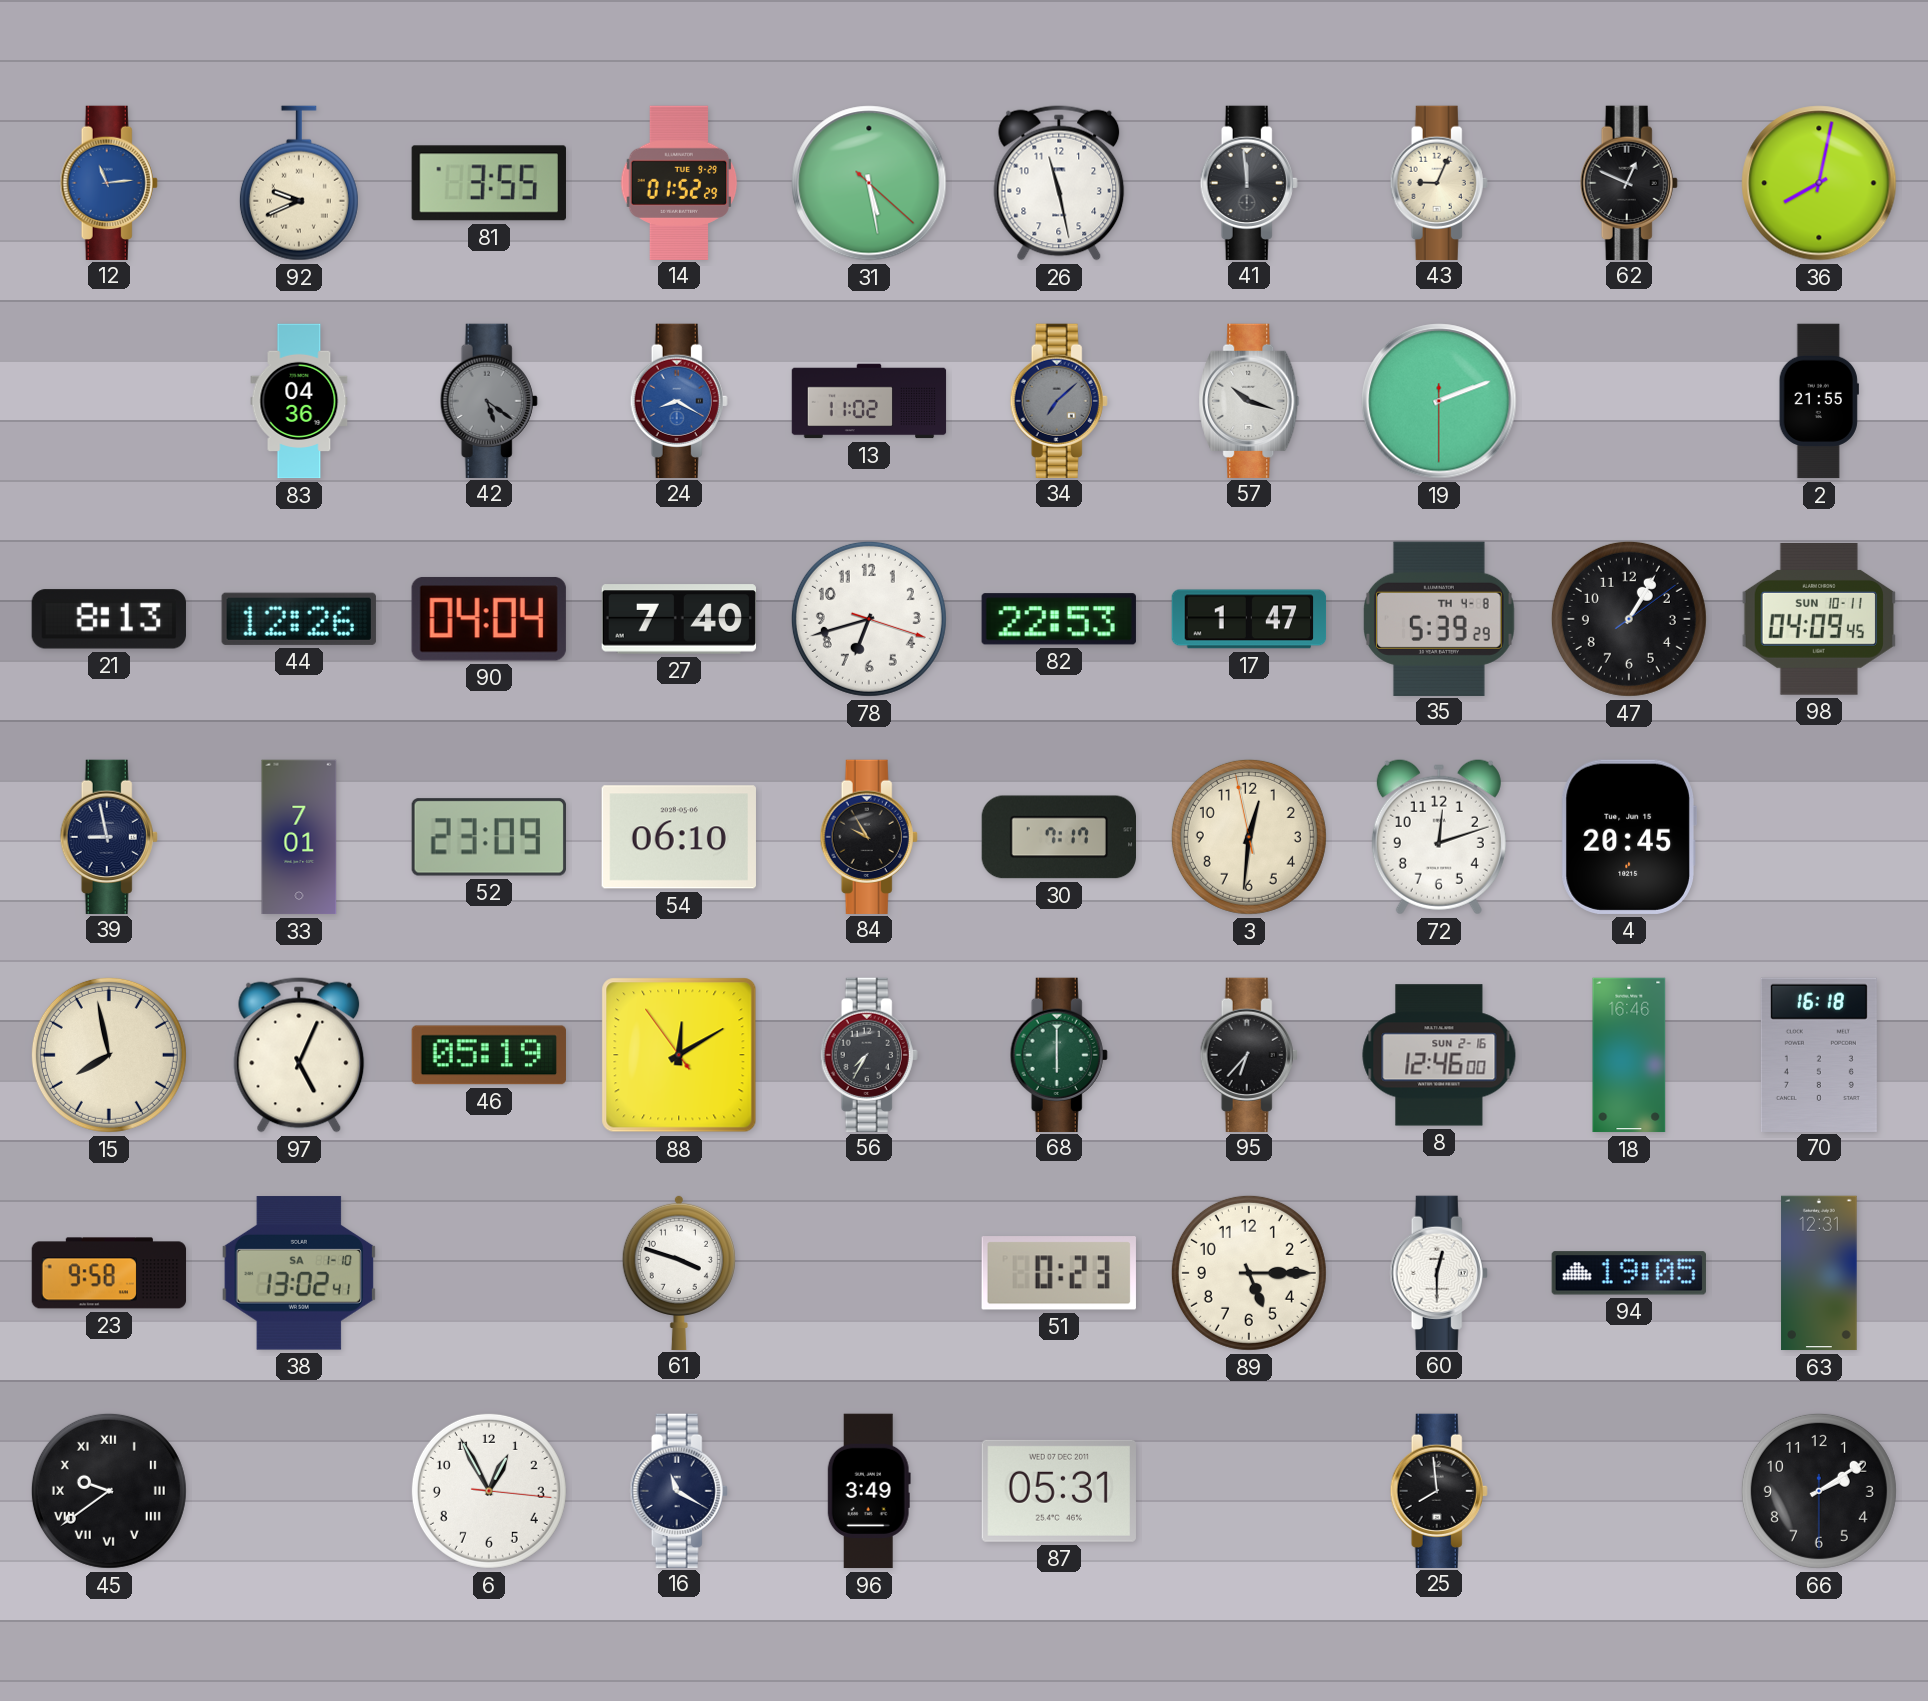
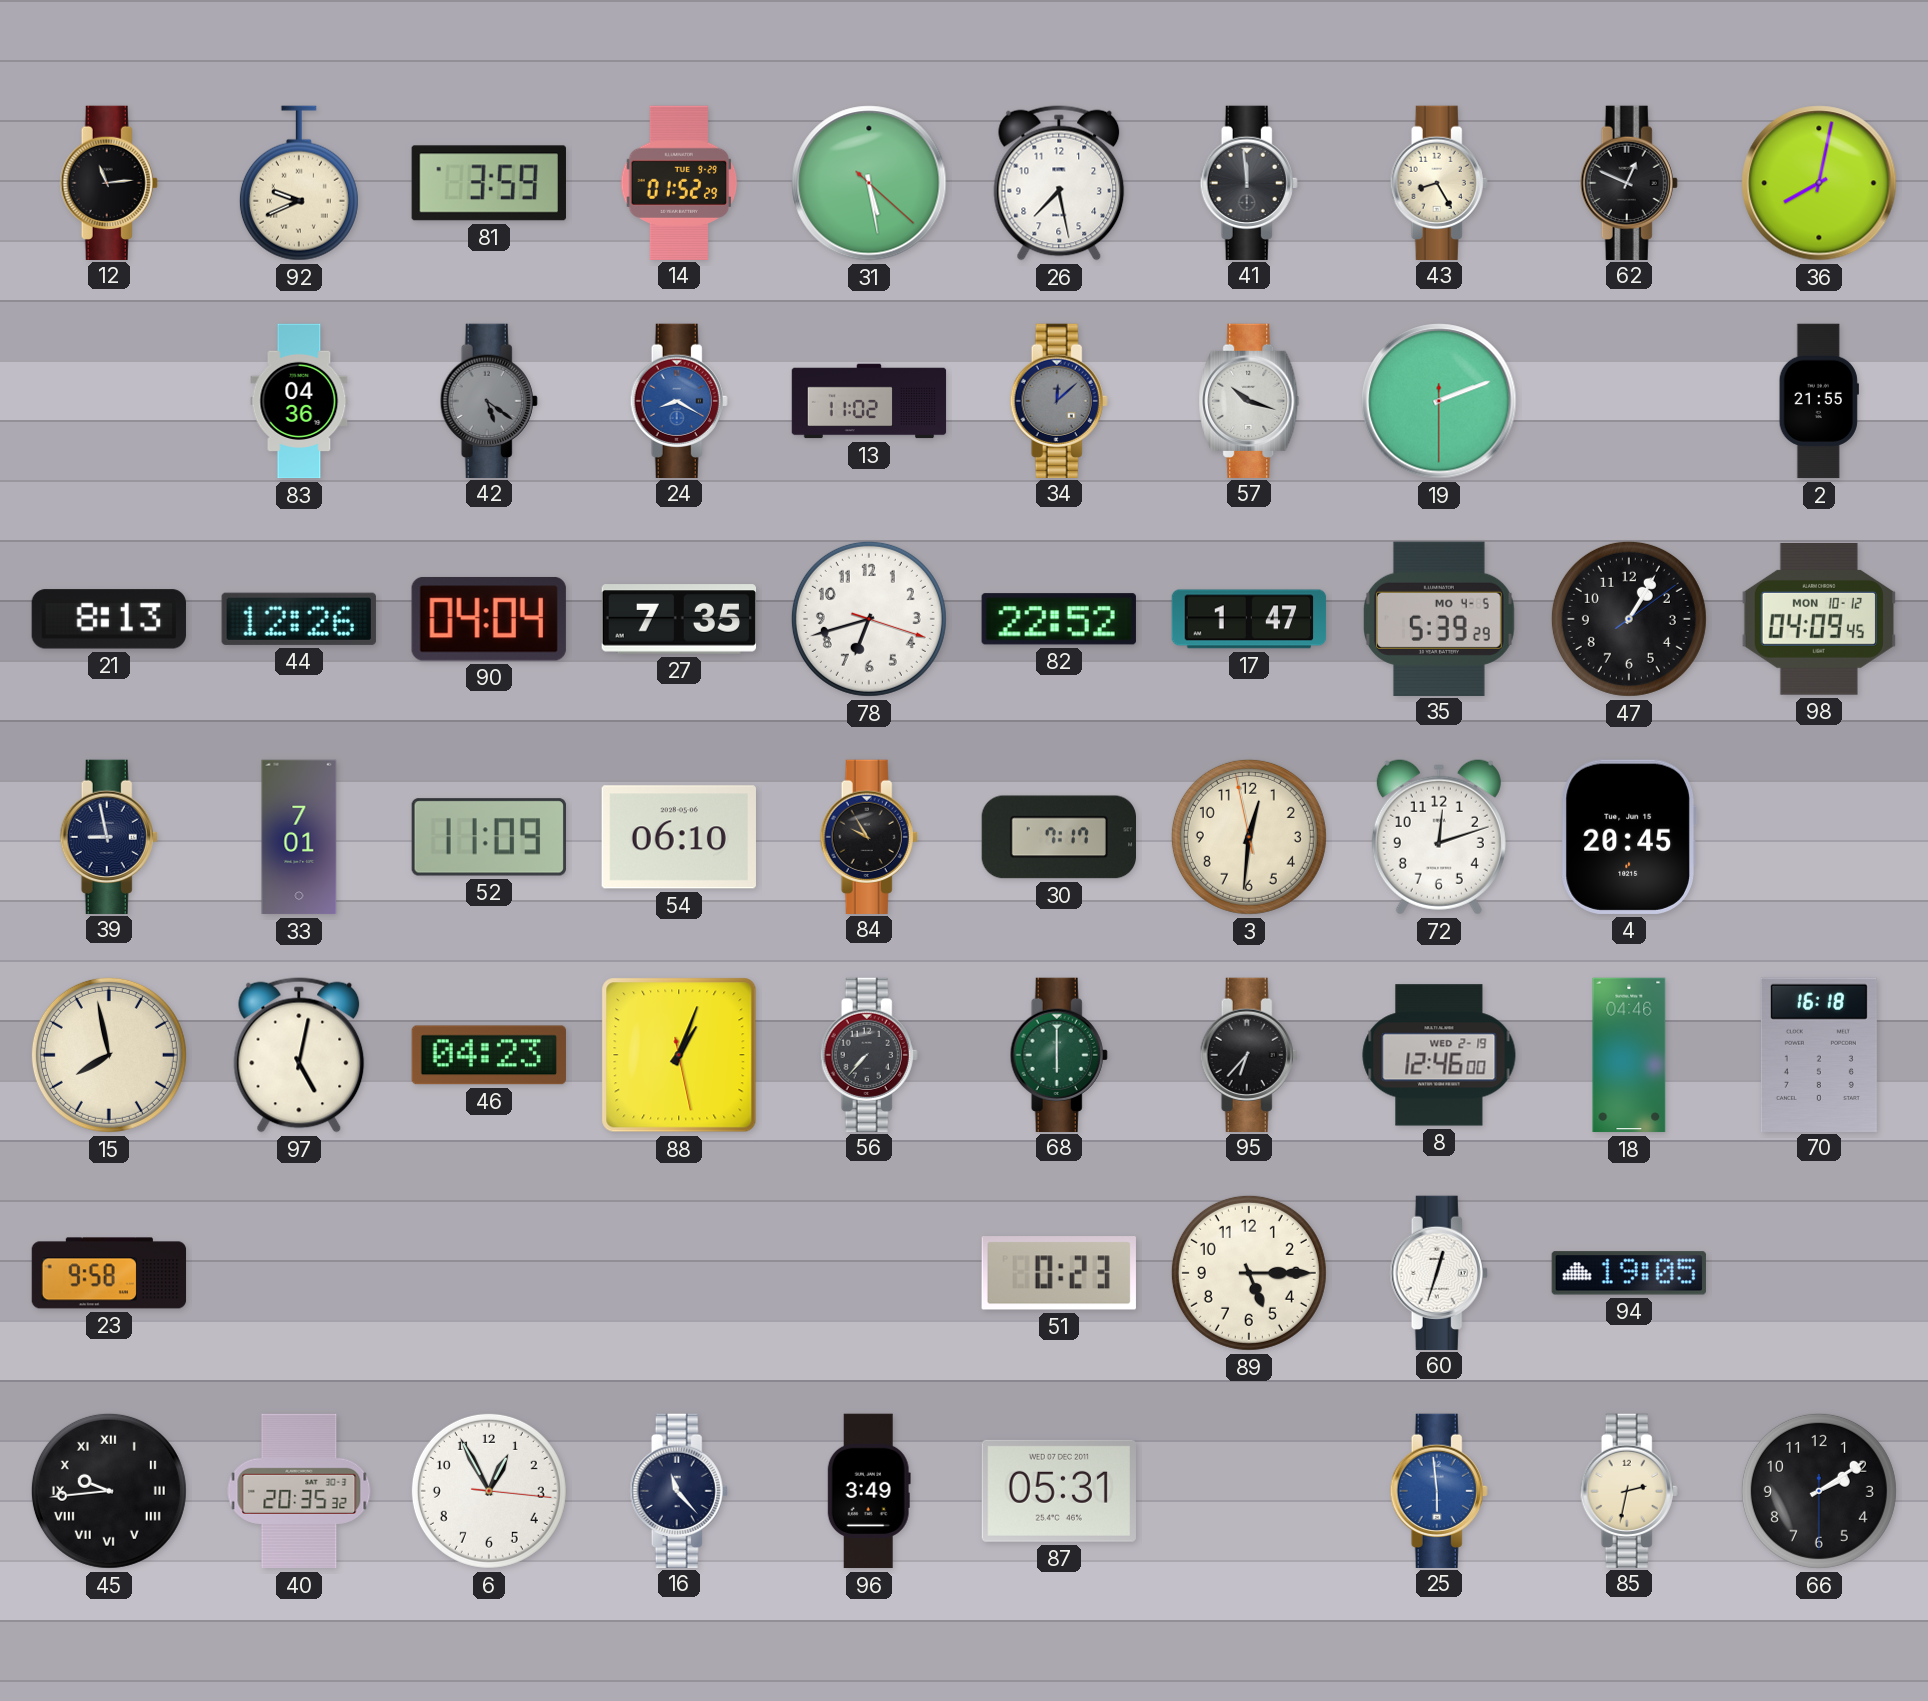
12 dial: blue -> black (109, 182)
81: 3:55 -> 3:59 (489, 183)
26: 11:28 -> 7:28 (1059, 183)
43: 9:04 -> 8:25 (1439, 182)
34: 7:08 -> 12:08 (1059, 400)
27: 7:40 -> 7:35 (678, 619)
82: 22:53 -> 22:52 (1059, 619)
35 date: TH 4-8 -> MO 4-5 (1439, 618)
98 date: SUN 10-11 -> MON 10-12 (1818, 620)
52: 23:09 -> 11:09 (488, 837)
97: 5:04 -> 5:02 (299, 1055)
46: 05:19 -> 04:23 (489, 1055)
88: 12:09 -> 1:03 (679, 1055)
56: 7:35 -> 7:37 (869, 1054)
8 date: SUN 2-16 -> WED 2-19 (1439, 1055)
18: 16:46 -> 04:46 (1629, 1055)
38: 13:02 -> none (299, 1273)
61: 3:48 -> none (679, 1272)
60: 12:30 -> 12:33 (1439, 1272)
63: 12:31 -> none (1819, 1273)
45: 9:39 -> 9:44 (109, 1491)
40: none -> 20:35 (299, 1491)
16: 11:20 -> 11:23 (679, 1490)
25: 7:59 -> 5:59 (1439, 1490)
25 dial: black -> blue (1439, 1490)
85: none -> 2:32 (1629, 1490)
